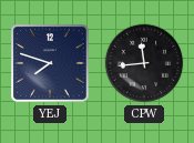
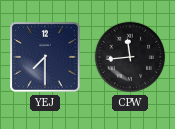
YEJ: 7:48 -> 7:30 (46, 58)
